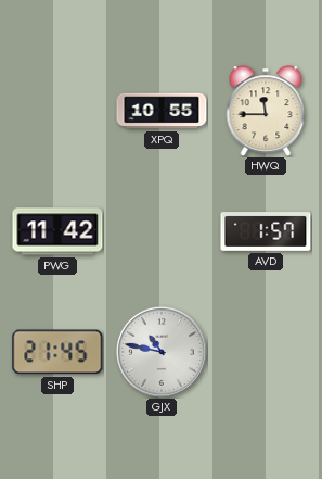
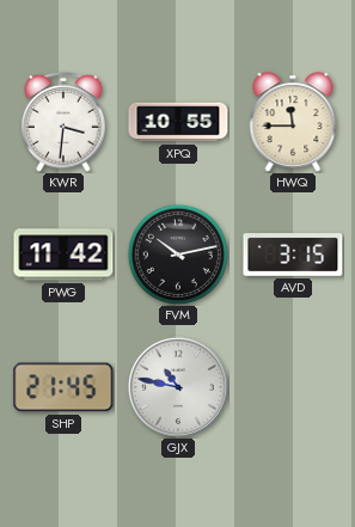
KWR: none -> 3:31 (63, 122)
FVM: none -> 10:13 (178, 255)
AVD: 1:57 -> 3:15 (293, 255)
